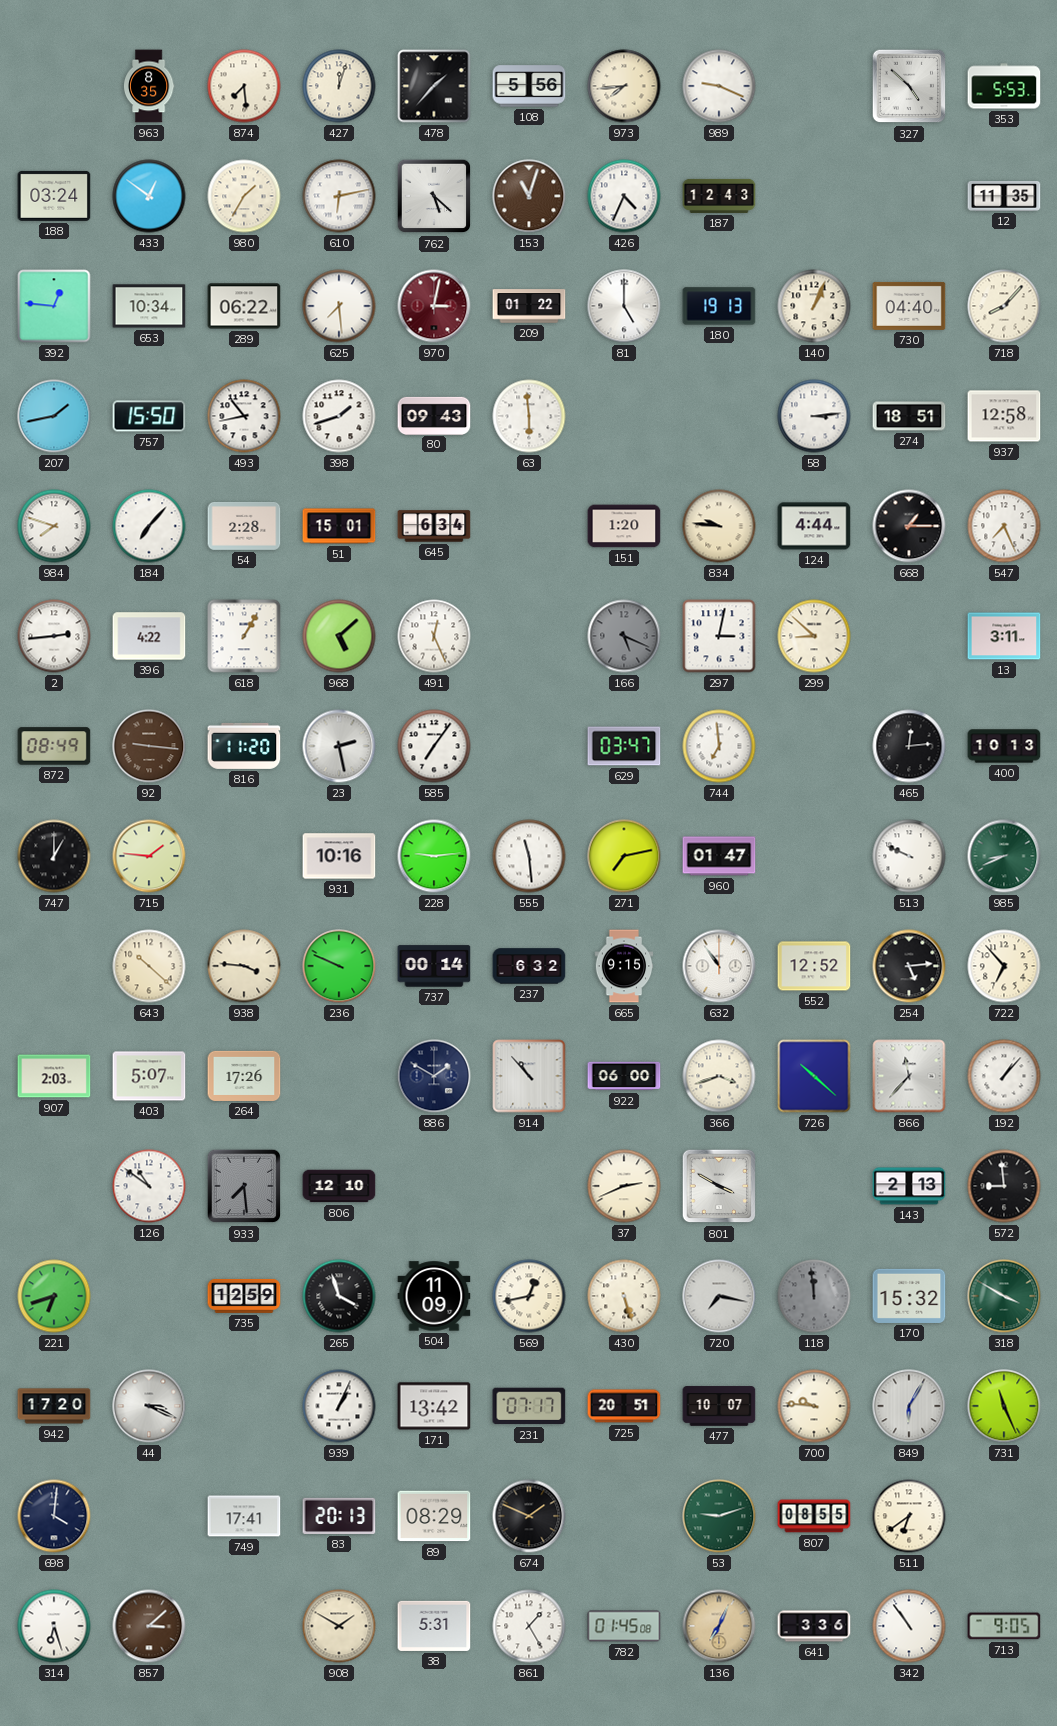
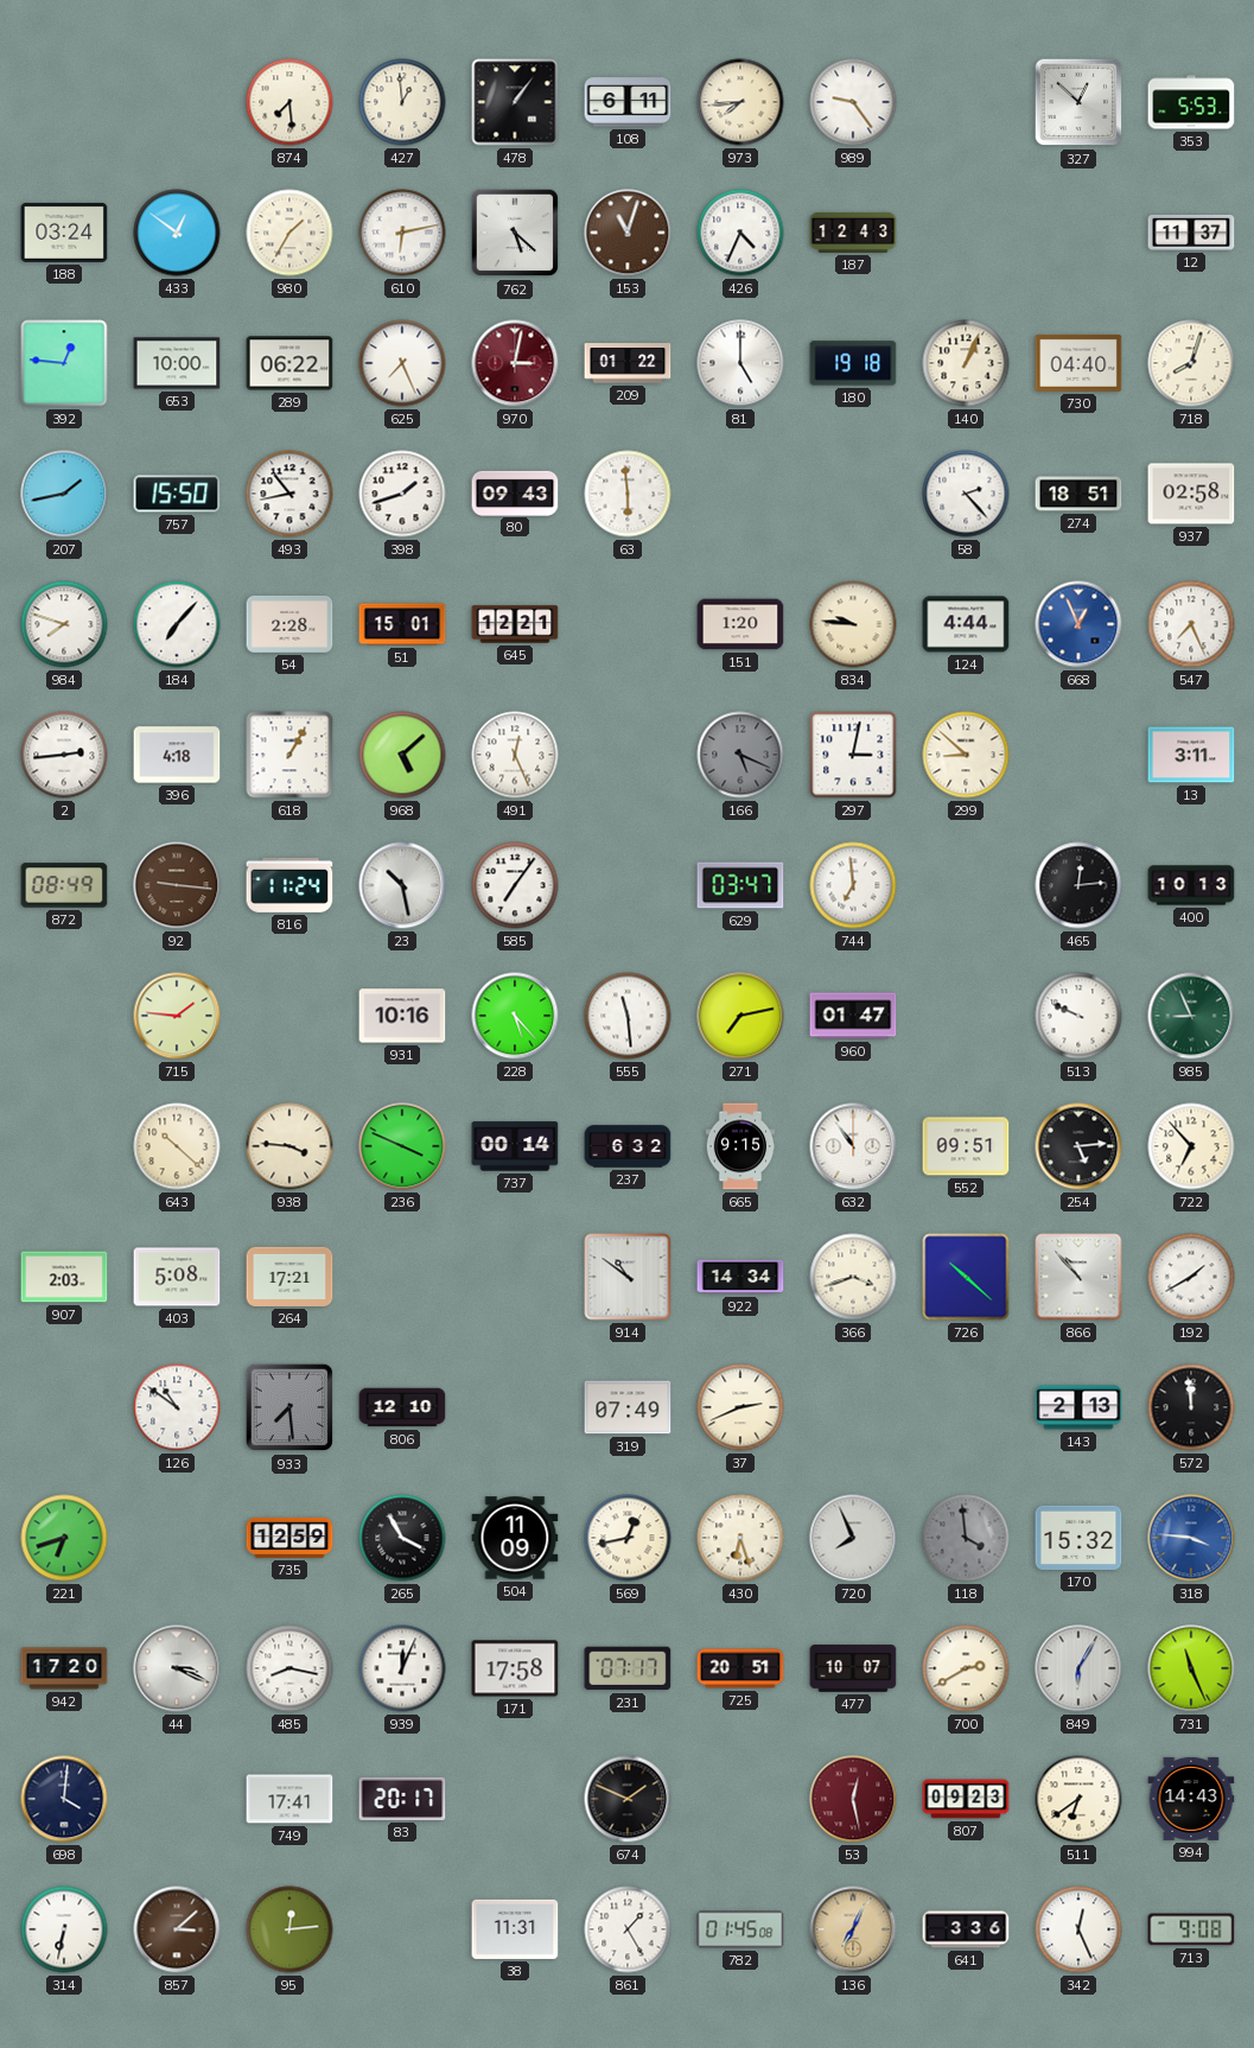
963: 8:35 -> none (149, 86)
427: 12:03 -> 12:59 (402, 102)
478: 1:37 -> 1:06 (515, 102)
108: 5:56 -> 6:11 (628, 102)
989: 9:19 -> 9:24 (853, 102)
327: 4:52 -> 12:52 (1078, 102)
12: 11:35 -> 11:37 (1191, 234)
653: 10:34 -> 10:00 (177, 363)
625: 7:29 -> 7:26 (402, 363)
180: 19:13 -> 19:18 (853, 363)
718: 8:07 -> 8:03 (1191, 363)
58: 3:14 -> 2:23 (966, 494)
937: 12:58 -> 02:58 (1191, 494)
645: 6:34 -> 12:21 (515, 624)
668: 1:15 -> 12:56 (1078, 624)
668 dial: black -> blue (1078, 624)
396: 4:22 -> 4:18 (177, 755)
816: 11:20 -> 11:24 (289, 885)
23: 2:28 -> 10:28 (402, 885)
747: 1:00 -> none (54, 856)
228: 9:14 -> 5:23 (515, 1016)
985: 8:41 -> 8:56 (1191, 1016)
236: 9:49 -> 3:49 (402, 1146)
552: 12:52 -> 09:51 (966, 1146)
403: 5:07 -> 5:08 (177, 1277)
264: 17:26 -> 17:21 (289, 1277)
886: 1:50 -> none (434, 1076)
914: 10:53 -> 10:51 (628, 1277)
922: 06:00 -> 14:34 (740, 1277)
866: 11:37 -> 10:53 (1078, 1277)
192: 1:07 -> 1:40 (1191, 1277)
319: none -> 07:49 (628, 1407)
801: 3:50 -> none (719, 1186)
572: 8:59 -> 11:59 (1191, 1407)
265: 3:57 -> 3:55 (402, 1538)
430: 5:27 -> 6:27 (740, 1538)
720: 7:17 -> 7:56 (853, 1538)
118: 11:59 -> 3:59 (966, 1538)
318: 3:50 -> 3:46 (1191, 1538)
318 dial: green -> blue (1191, 1538)
485: none -> 8:17 (289, 1668)
939: 1:04 -> 12:04 (402, 1668)
171: 13:42 -> 17:58 (515, 1668)
700: 9:46 -> 2:40 (966, 1668)
83: 20:13 -> 20:17 (402, 1799)
89: 08:29 -> none (434, 1516)
53: 9:12 -> 12:28 (853, 1799)
53 dial: green -> burgundy (853, 1799)
807: 08:55 -> 09:23 (966, 1799)
994: none -> 14:43 (1191, 1799)
314: 6:27 -> 6:32 (64, 1929)
95: none -> 12:14 (289, 1929)
908: 1:50 -> none (339, 1626)
38: 5:31 -> 11:31 (515, 1929)
342: 10:54 -> 12:26 (1078, 1929)
713: 9:05 -> 9:08 (1191, 1929)
